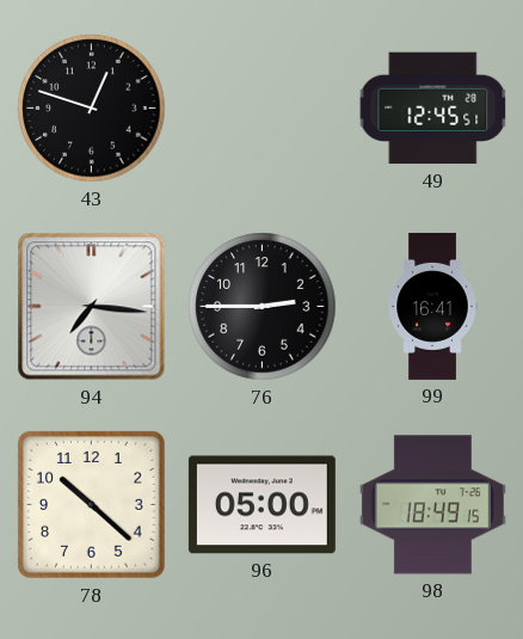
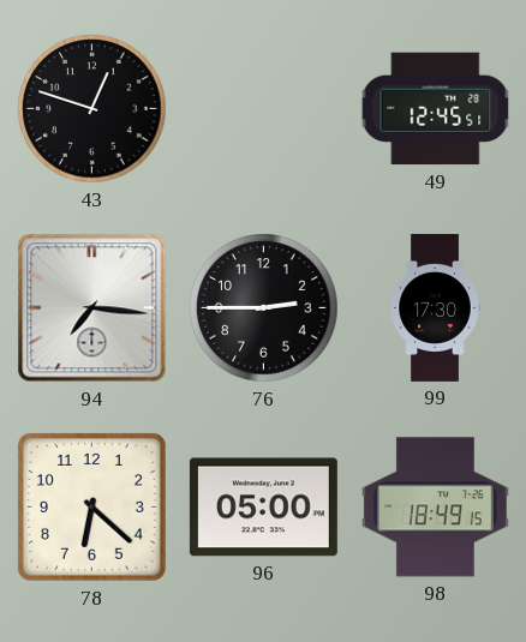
99: 16:41 -> 17:30 (435, 307)
78: 10:22 -> 6:22 (91, 506)
